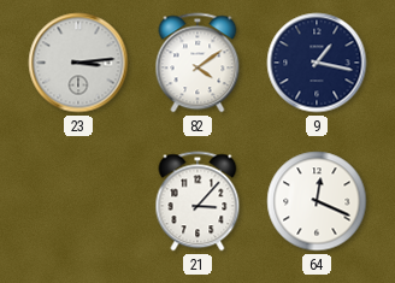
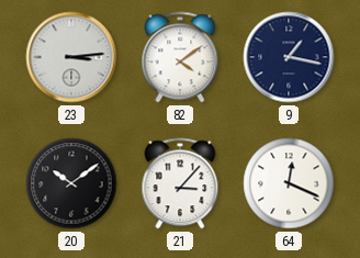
20: none -> 10:09 (71, 183)
